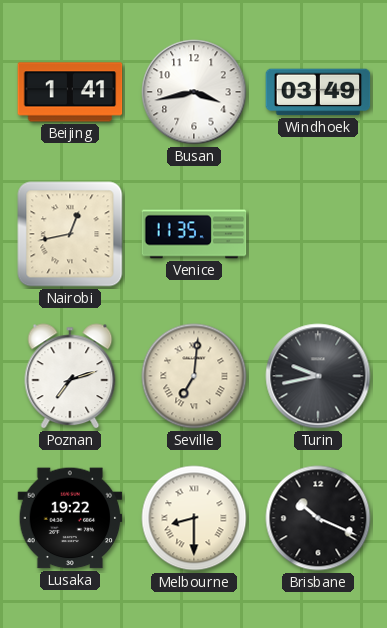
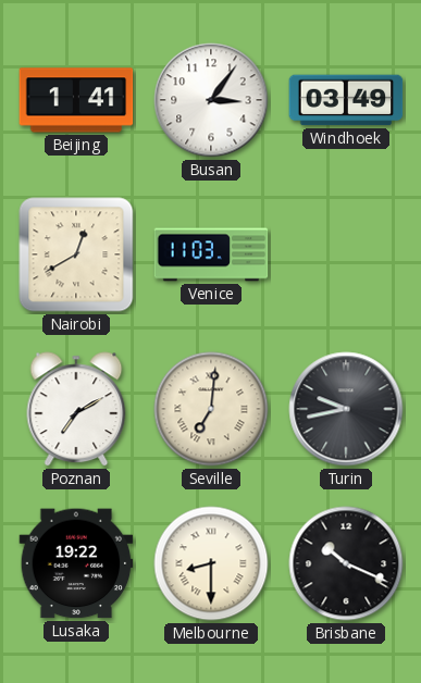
Busan: 3:43 -> 3:06 (211, 100)
Nairobi: 12:43 -> 12:40 (76, 254)
Venice: 11:35 -> 11:03 (211, 254)
Poznan: 7:12 -> 7:10 (76, 409)
